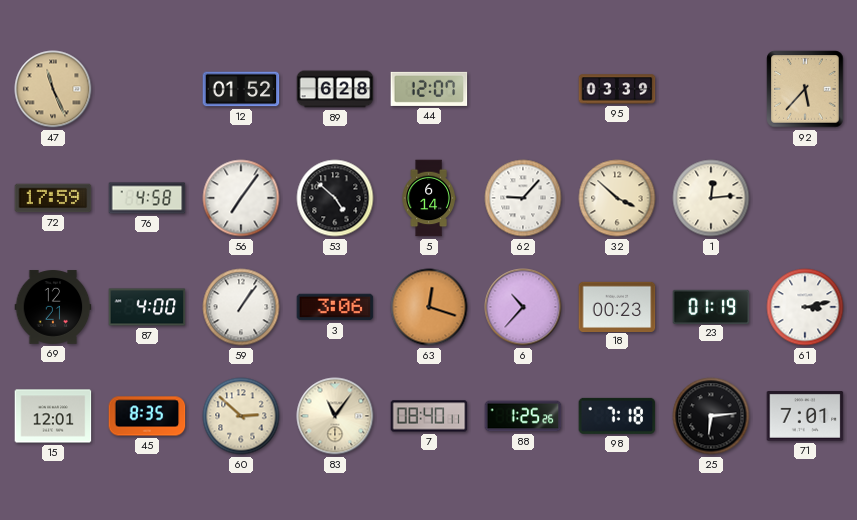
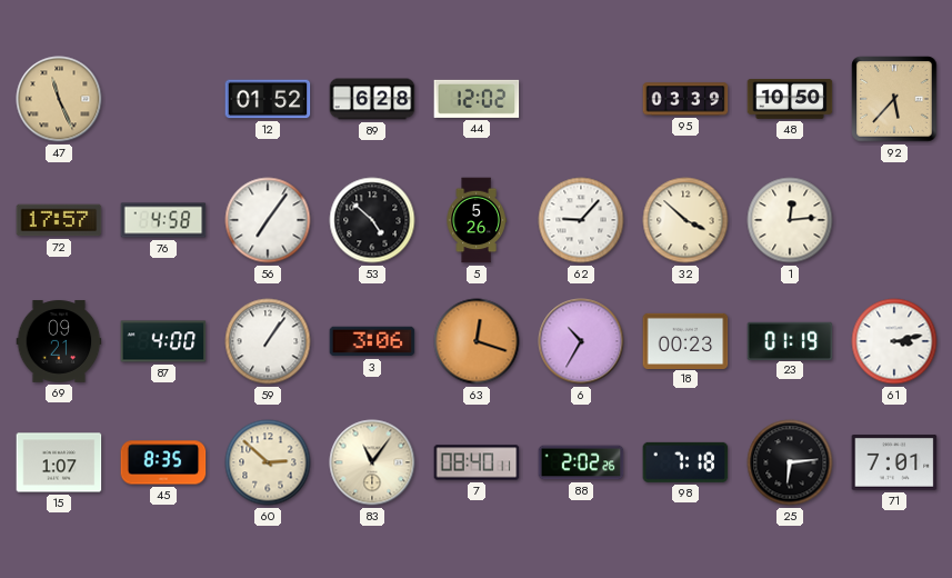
44: 12:07 -> 12:02 (477, 99)
48: none -> 10:50 (790, 100)
72: 17:59 -> 17:57 (59, 220)
5: 6:14 -> 5:26 (477, 220)
69: 12:21 -> 09:21 (59, 341)
6: 10:37 -> 10:35 (581, 341)
15: 12:01 -> 1:07 (59, 462)
88: 1:25 -> 2:02 (581, 462)
